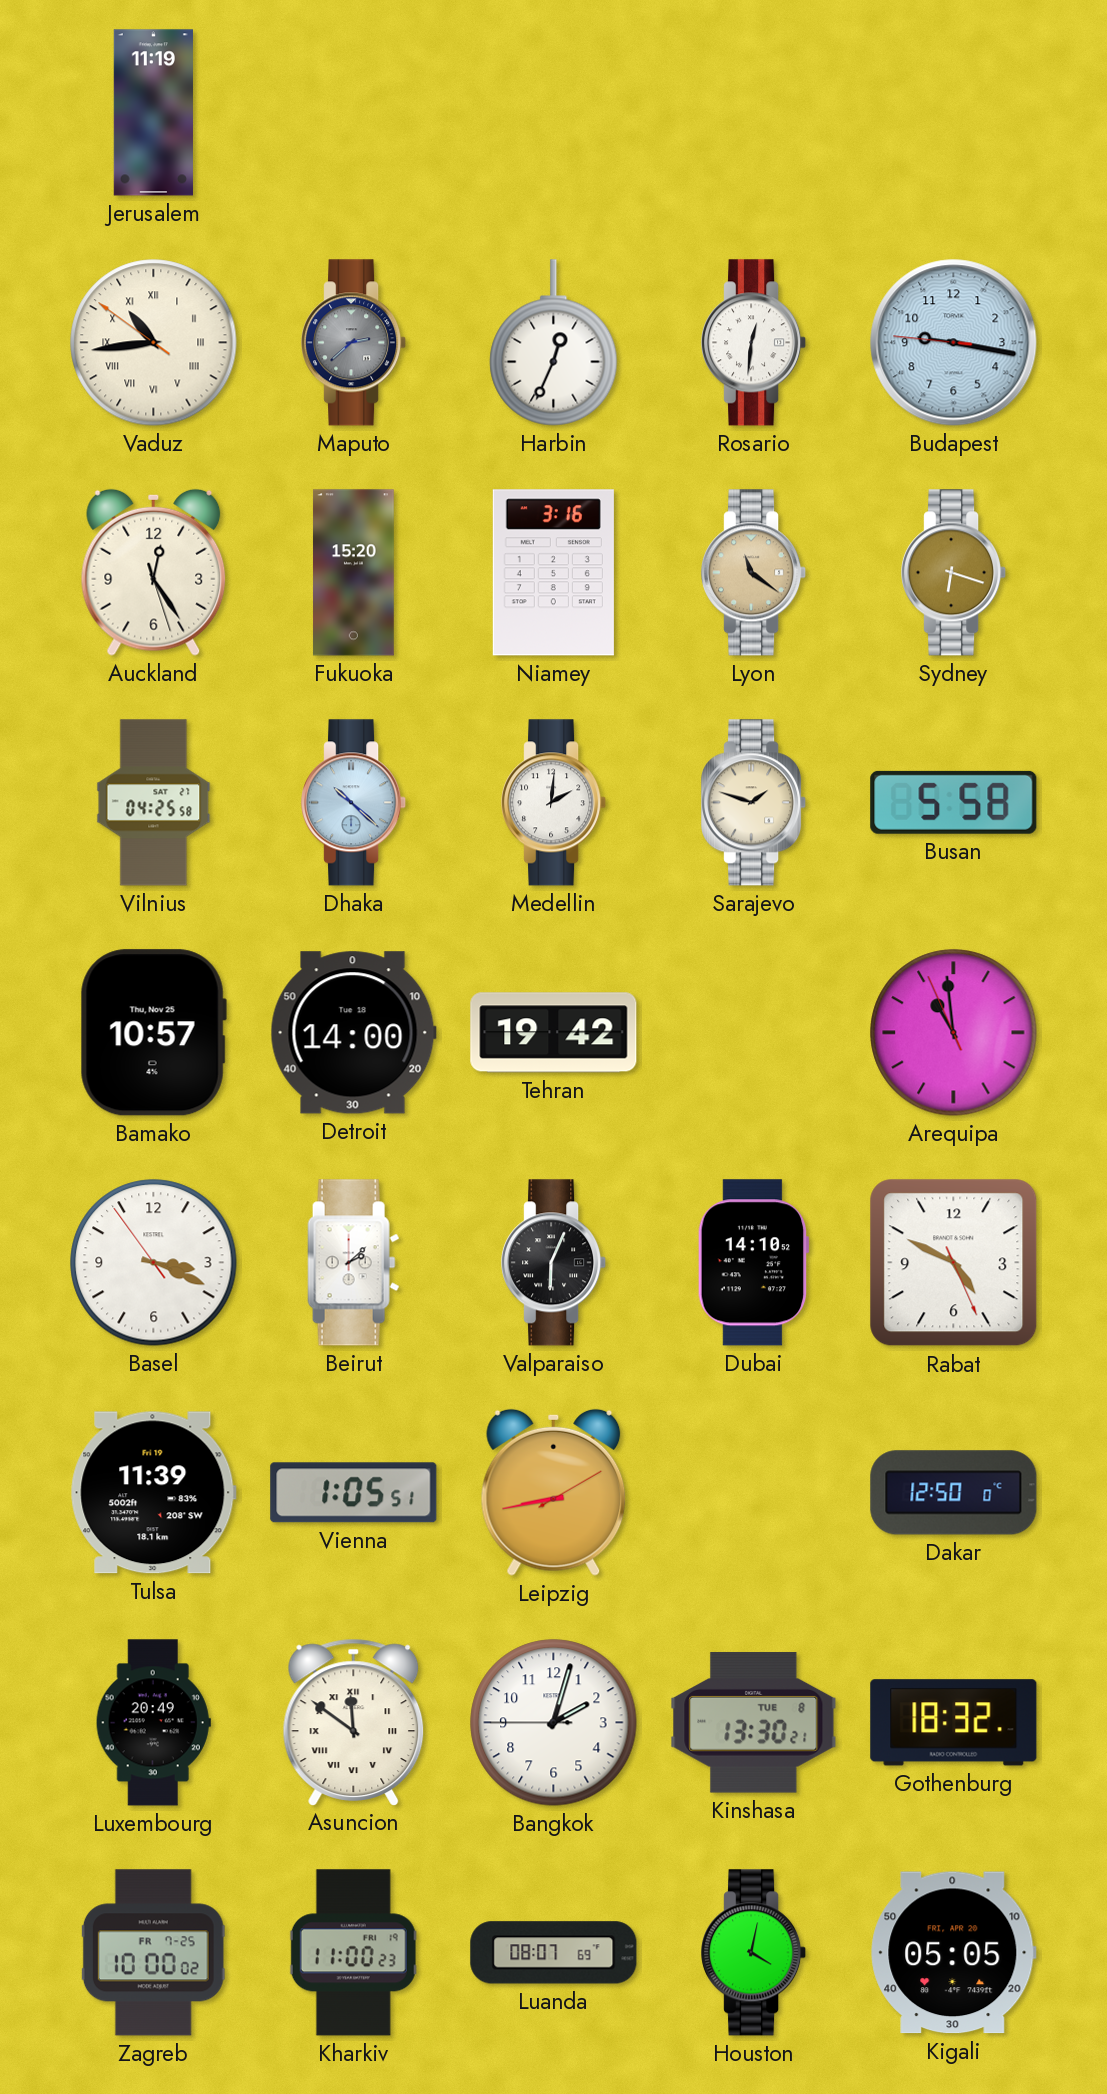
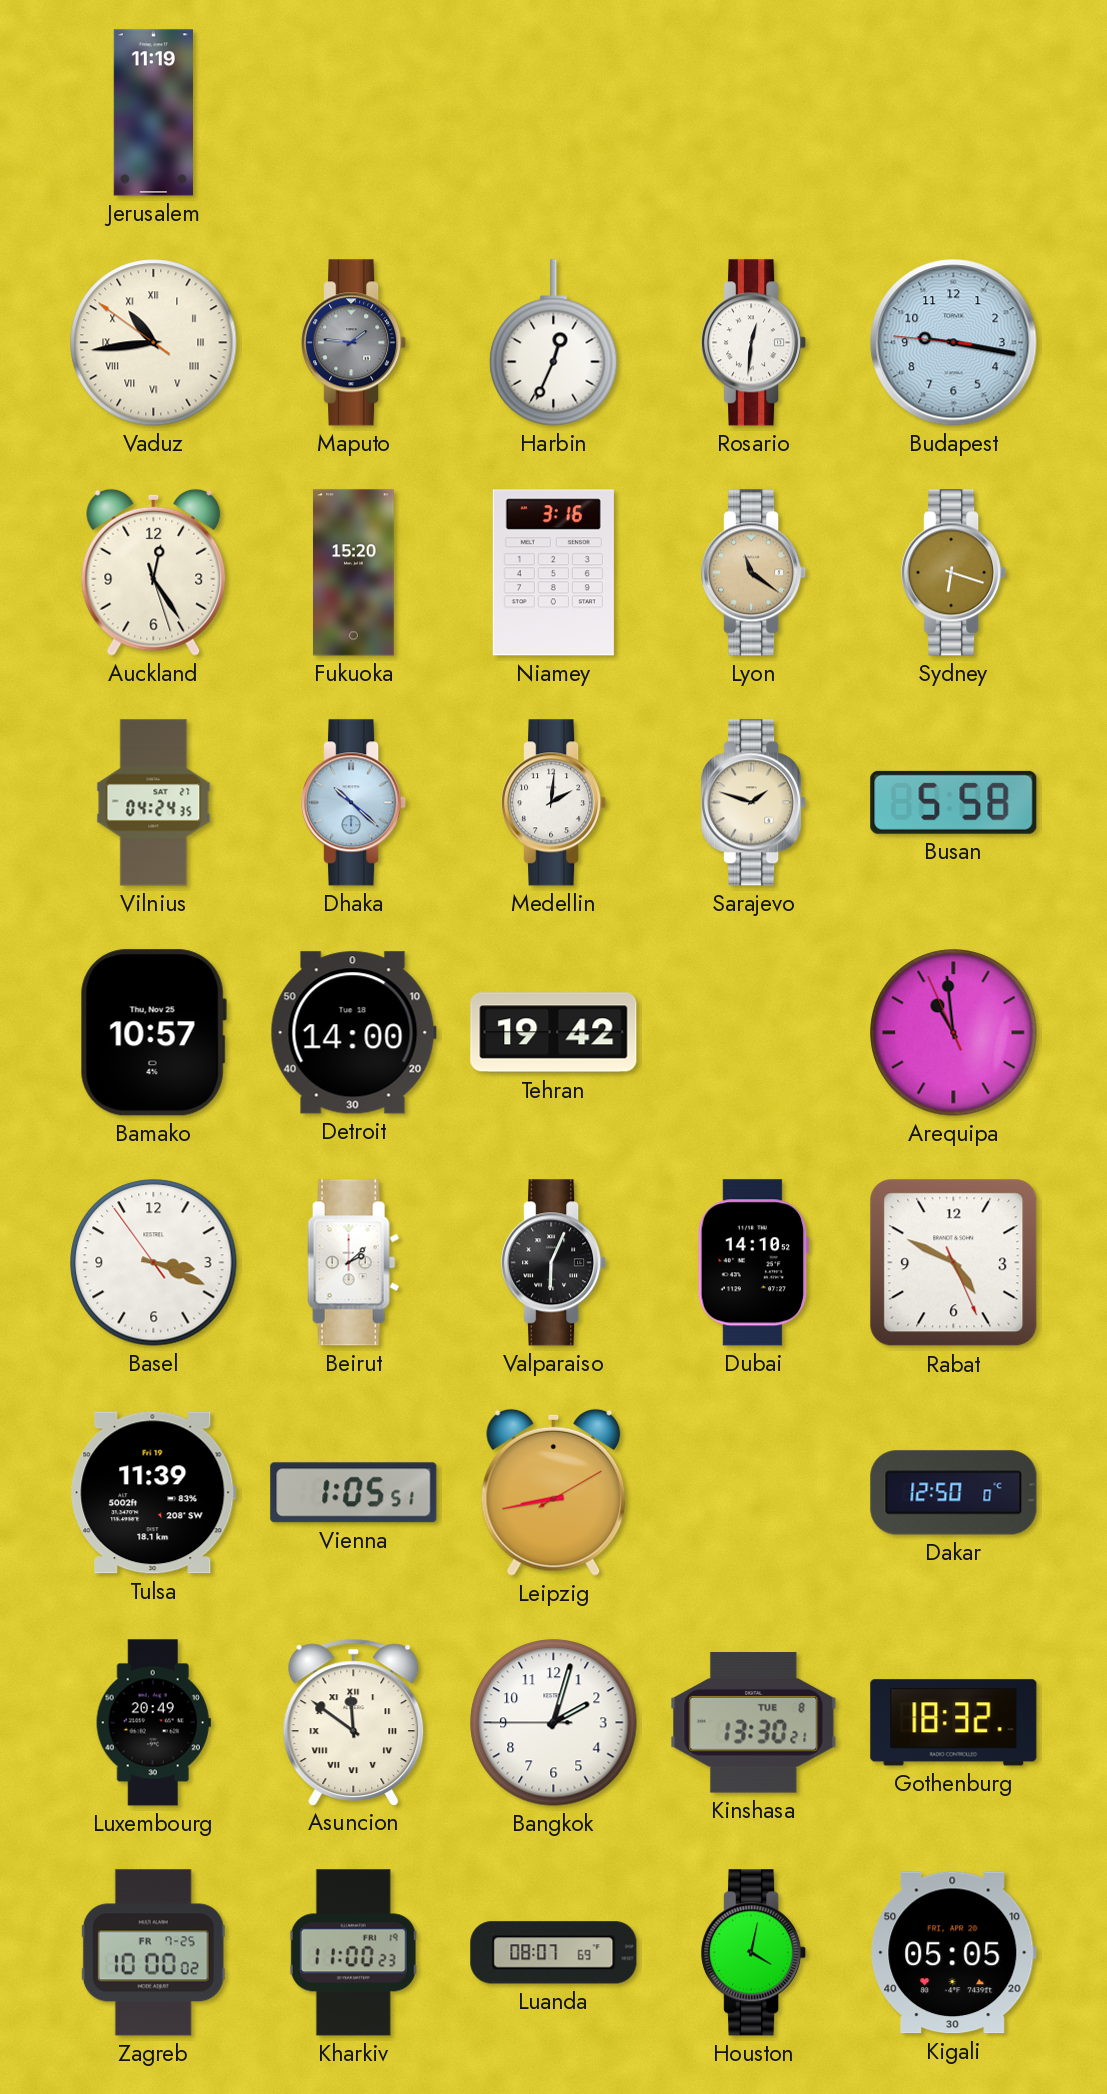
Maputo: 2:38 -> 1:46 (354, 343)
Vilnius: 04:25 -> 04:24 (154, 803)
